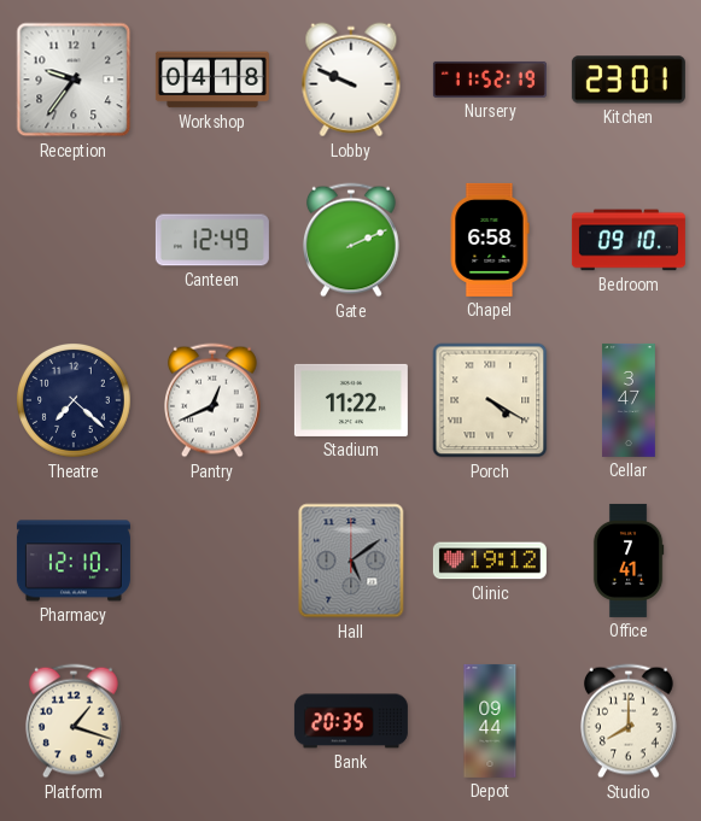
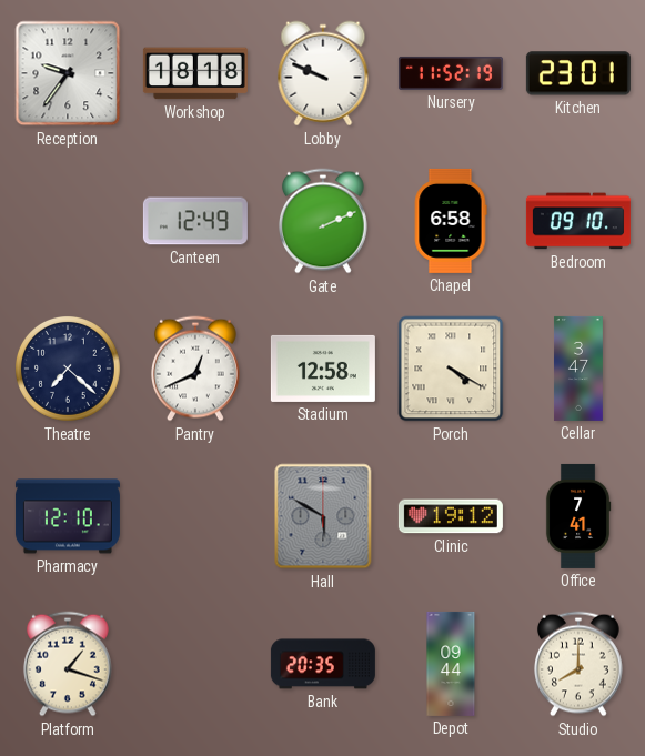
Workshop: 04:18 -> 18:18 (195, 73)
Stadium: 11:22 -> 12:58 (323, 369)
Hall: 5:09 -> 5:50 (323, 516)
